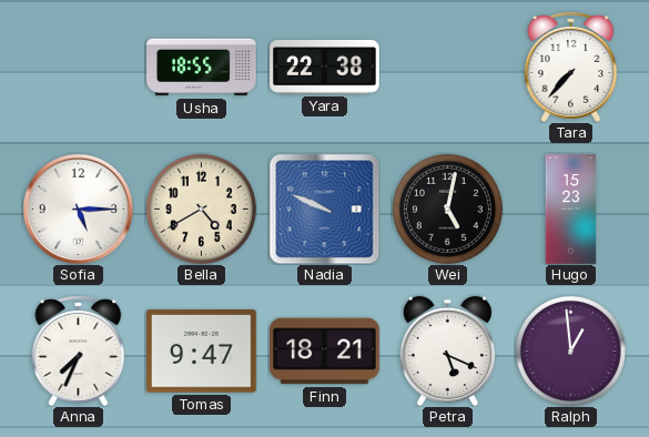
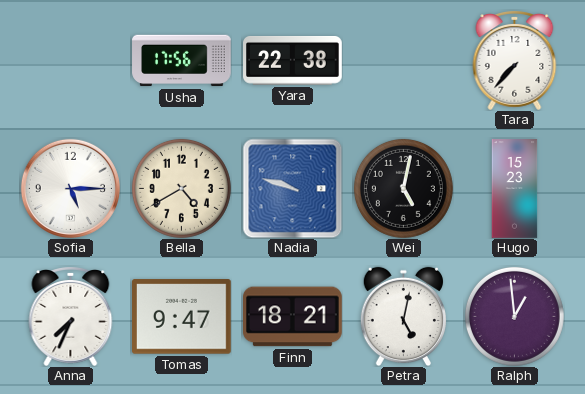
Usha: 18:55 -> 17:56 (182, 61)
Nadia: 9:49 -> 9:48 (292, 188)
Petra: 5:19 -> 5:02 (403, 316)
